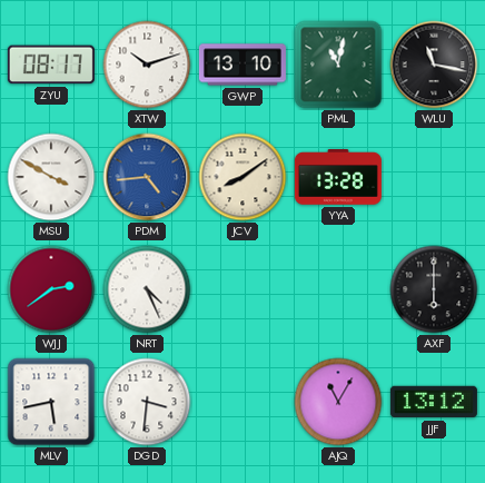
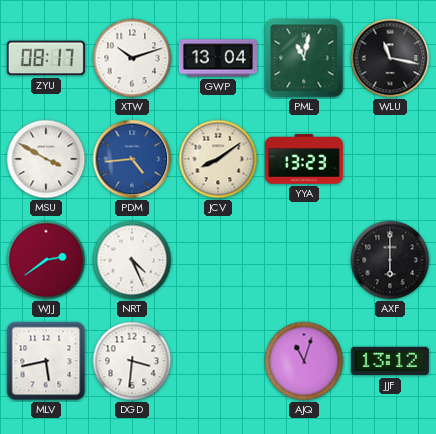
GWP: 13:10 -> 13:04 (218, 58)
YYA: 13:28 -> 13:23 (304, 159)
AJQ: 11:05 -> 11:03 (304, 361)
